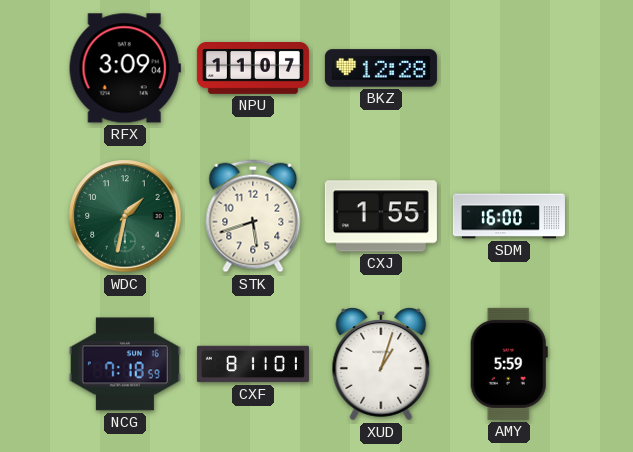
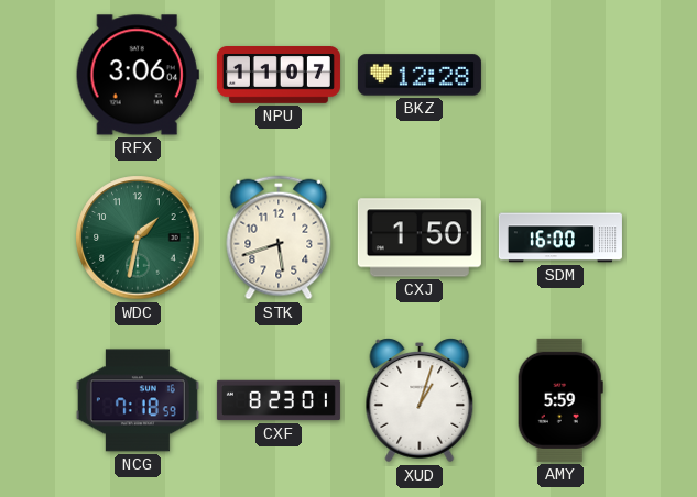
RFX: 3:09 -> 3:06 (138, 75)
CXJ: 1:55 -> 1:50 (420, 238)
CXF: 8:11 -> 8:23 (279, 400)
